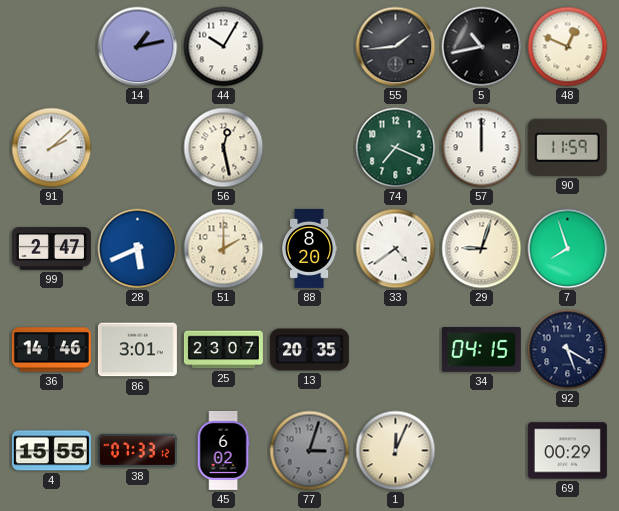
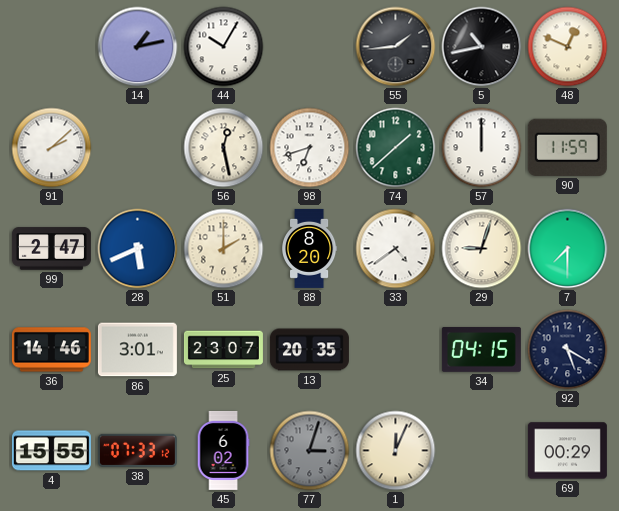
98: none -> 6:42 (310, 148)
74: 7:19 -> 1:38 (396, 148)
7: 7:57 -> 7:30 (568, 249)
